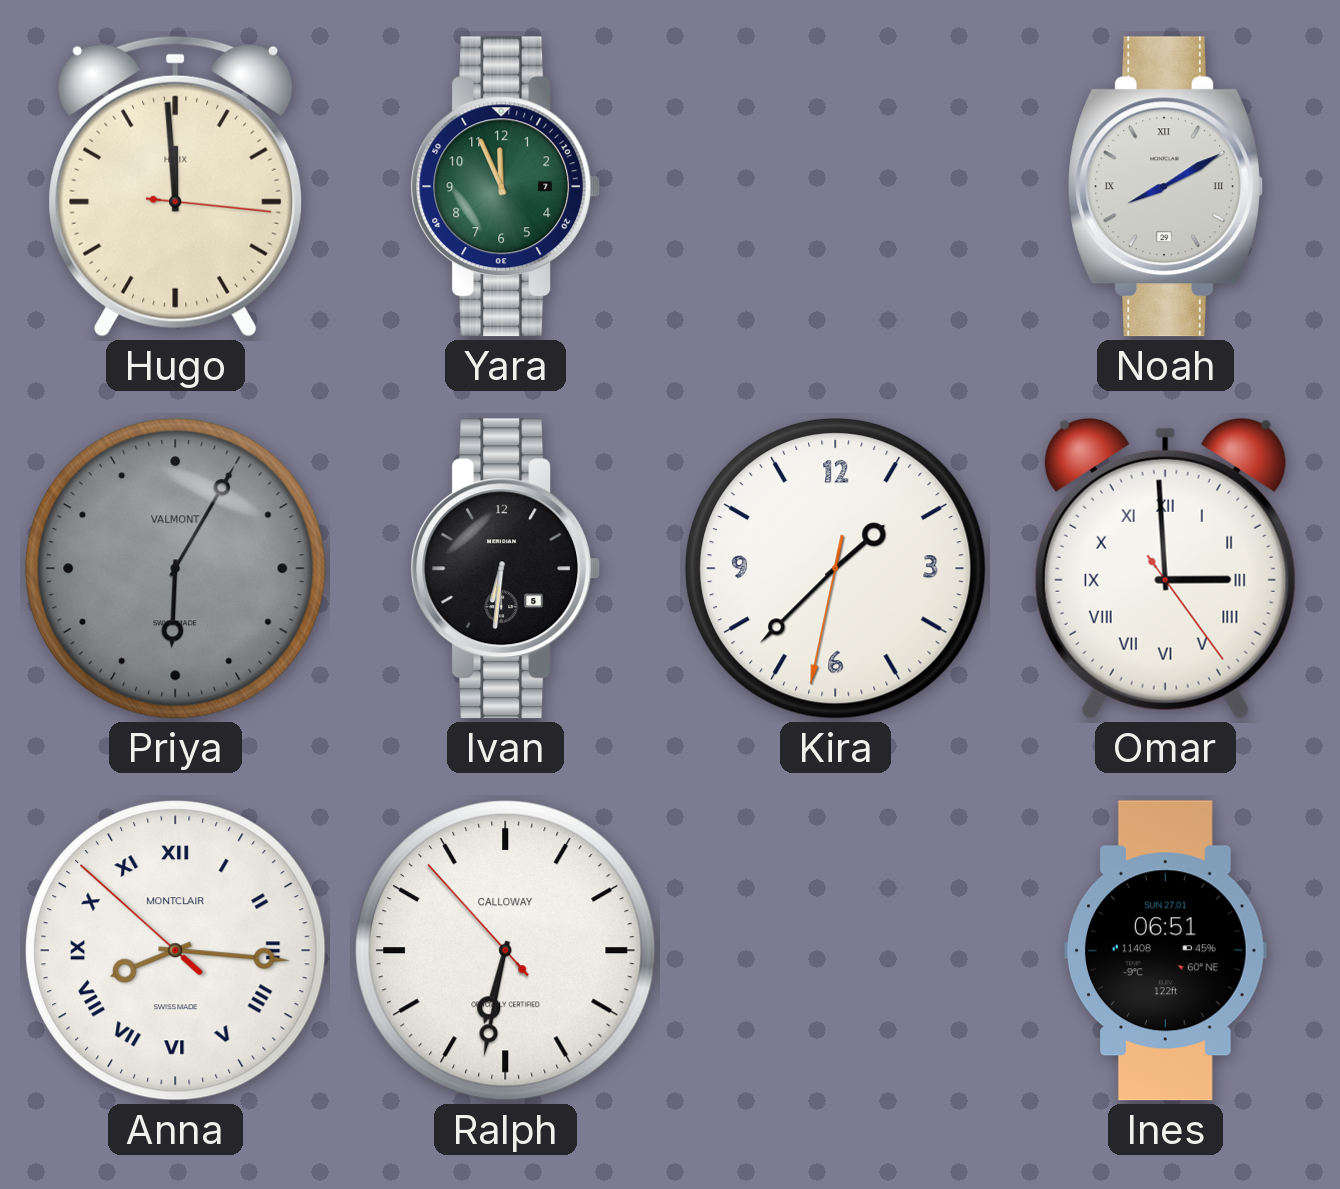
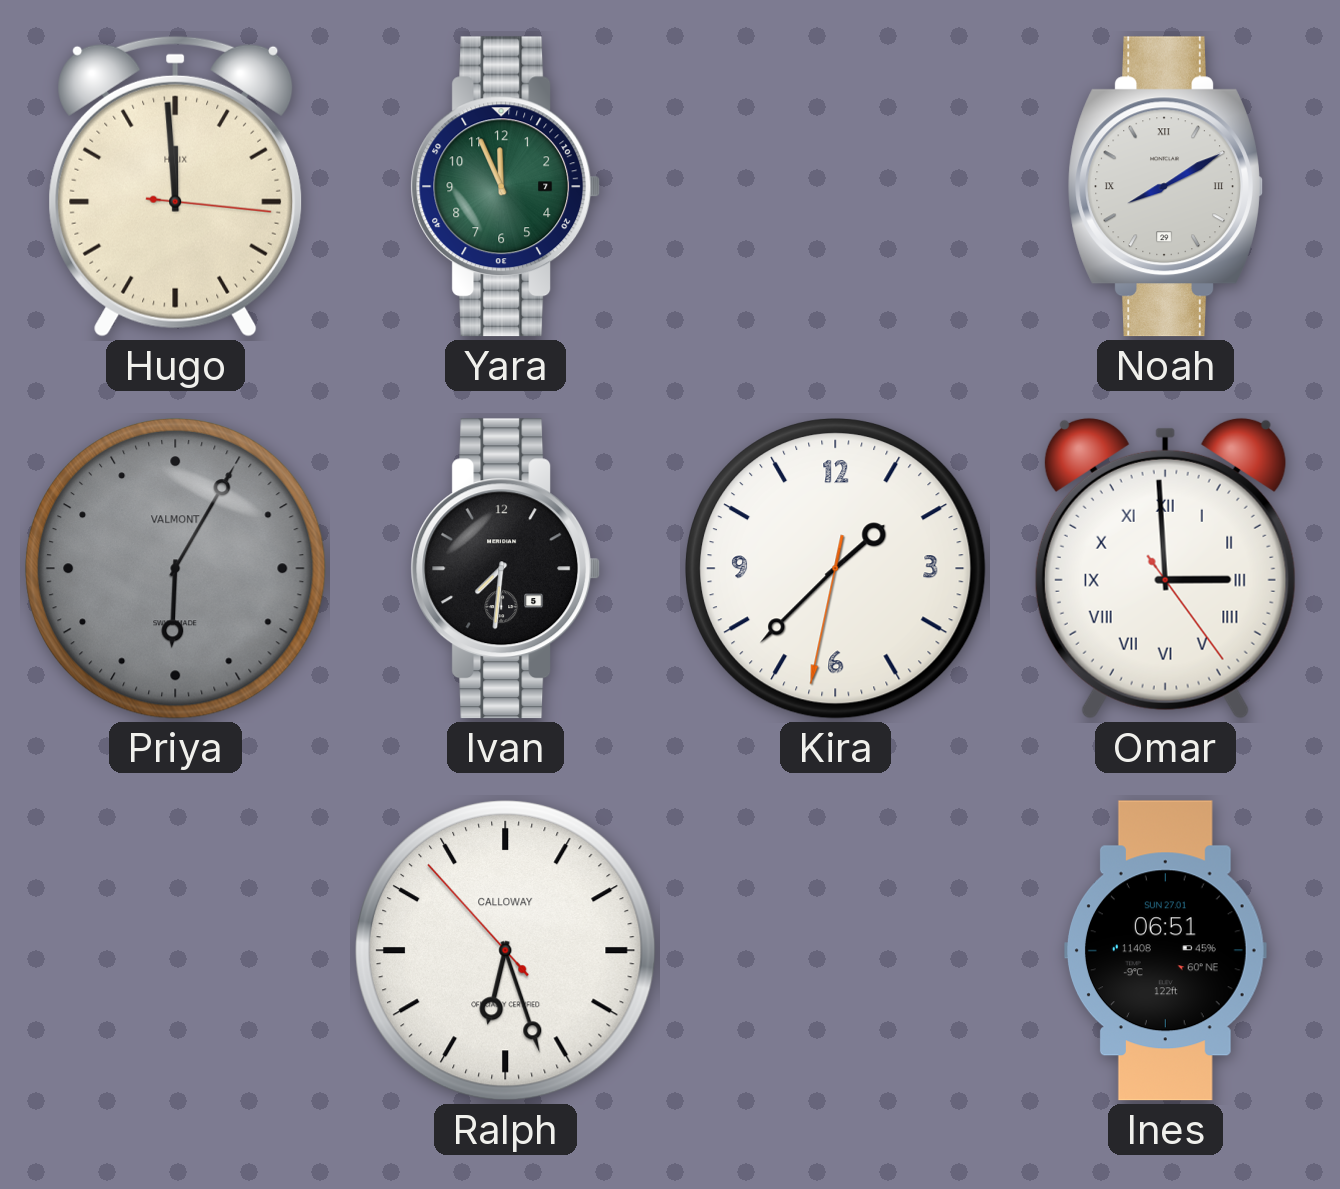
Ivan: 6:31 -> 7:31 (506, 569)
Anna: 8:15 -> none (176, 951)
Ralph: 6:31 -> 6:26 (506, 951)
